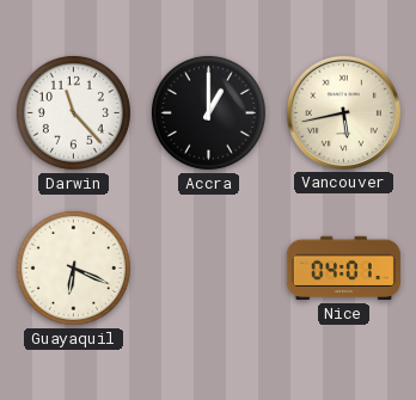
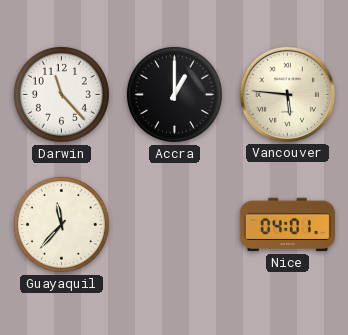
Vancouver: 5:43 -> 5:46 (287, 94)
Guayaquil: 6:19 -> 11:37 (61, 224)
